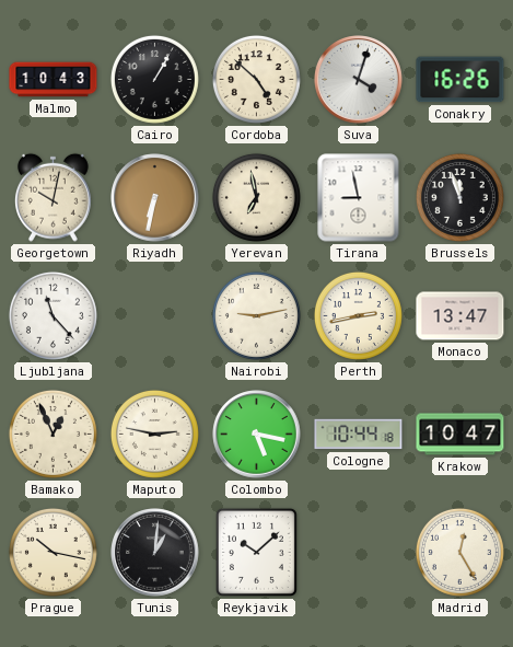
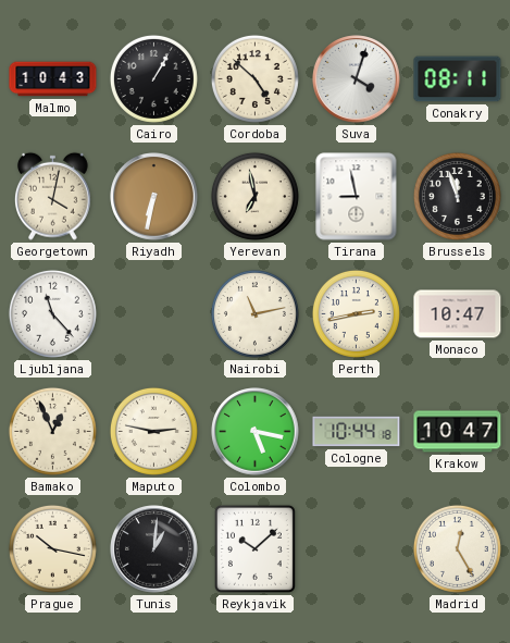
Conakry: 16:26 -> 08:11 (458, 79)
Georgetown: 10:02 -> 4:02 (53, 196)
Nairobi: 9:13 -> 11:13 (254, 313)
Monaco: 13:47 -> 10:47 (458, 314)
